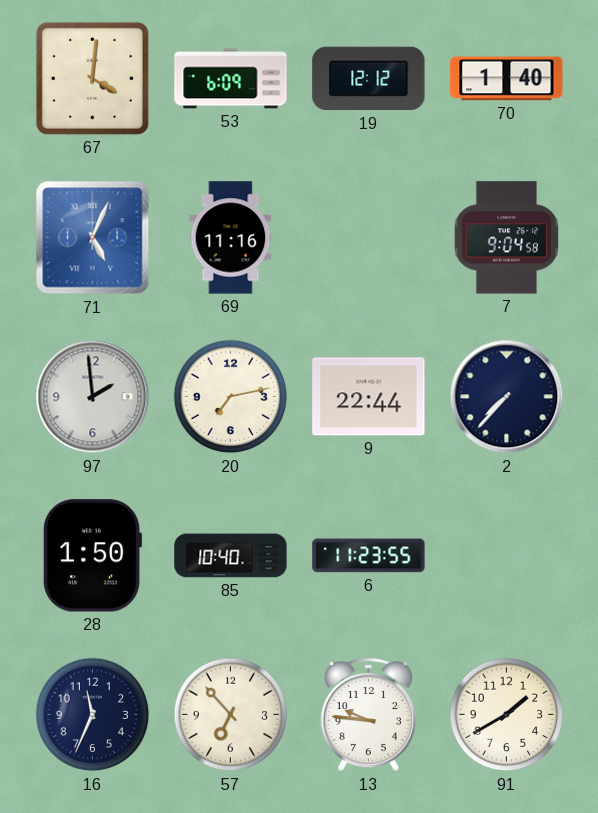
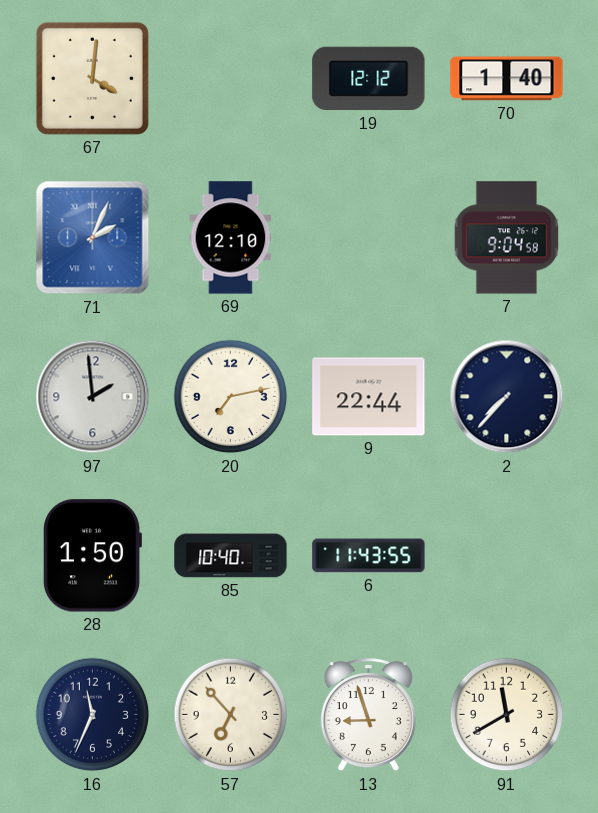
53: 6:09 -> none (231, 79)
71: 5:04 -> 2:04 (93, 238)
69: 11:16 -> 12:10 (231, 238)
6: 11:23 -> 11:43 (369, 556)
13: 9:46 -> 8:57 (368, 715)
91: 1:40 -> 11:40 (507, 715)
